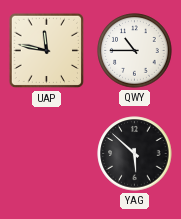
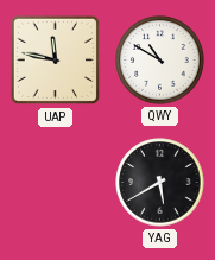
QWY: 10:45 -> 10:50 (160, 61)
YAG: 5:52 -> 5:40 (160, 183)
